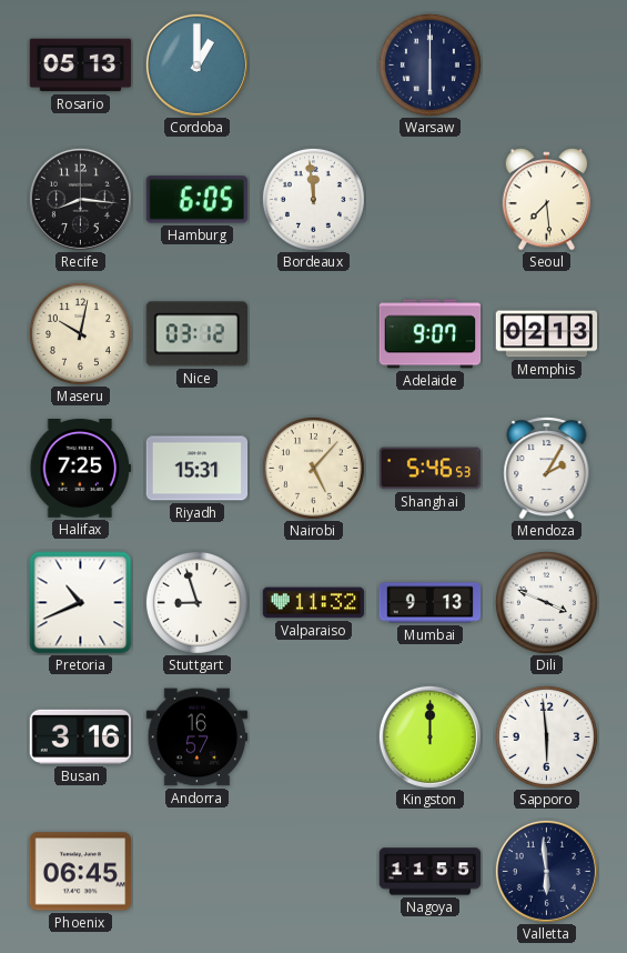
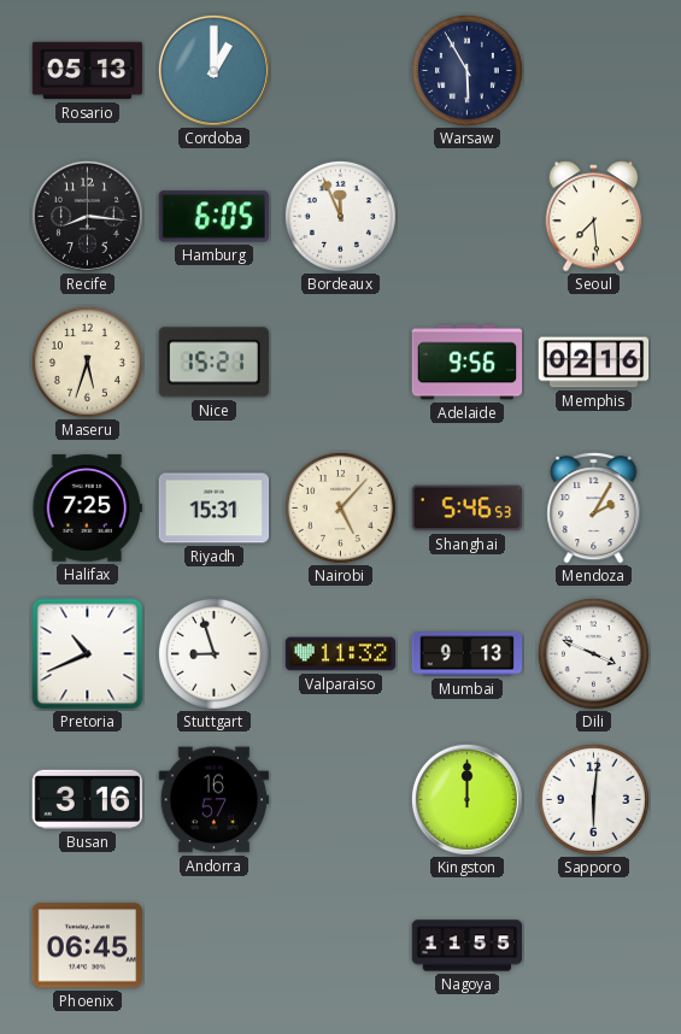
Warsaw: 6:00 -> 5:55 (466, 70)
Bordeaux: 11:59 -> 11:56 (340, 216)
Maseru: 10:02 -> 5:33 (87, 362)
Nice: 03:12 -> 15:21 (213, 363)
Adelaide: 9:07 -> 9:56 (468, 363)
Memphis: 02:13 -> 02:16 (594, 363)
Sapporo: 5:59 -> 6:01 (593, 799)
Valletta: 5:59 -> none (546, 871)
